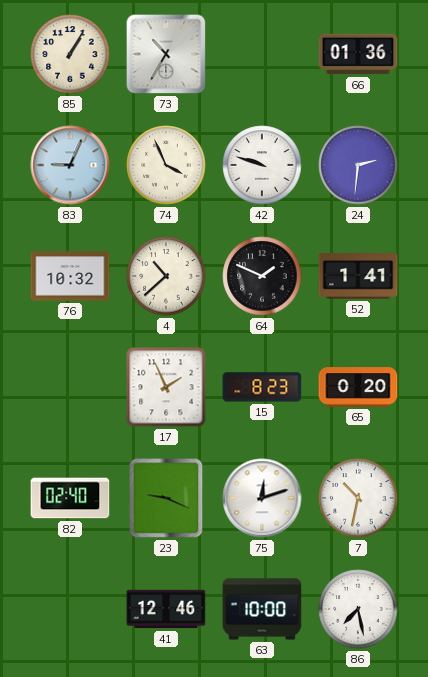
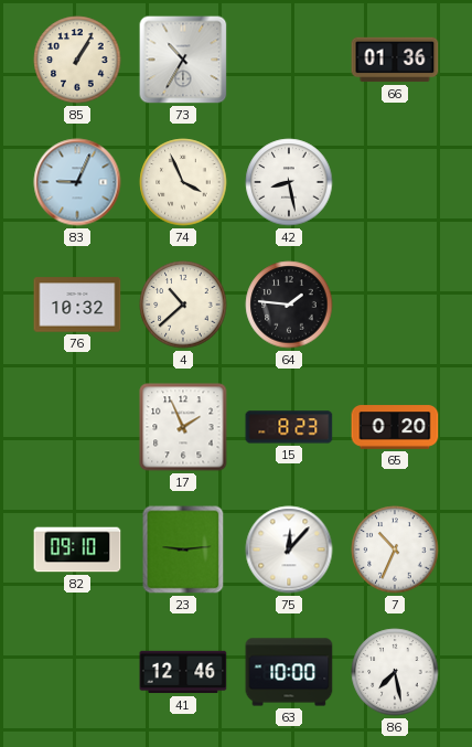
42: 9:48 -> 8:28 (289, 182)
24: 2:31 -> none (358, 165)
64: 1:49 -> 1:46 (289, 305)
52: 1:41 -> none (358, 276)
82: 02:40 -> 09:10 (77, 549)
23: 9:19 -> 9:14 (183, 549)
75: 12:12 -> 12:07 (289, 549)
7: 10:32 -> 10:34 (395, 549)
